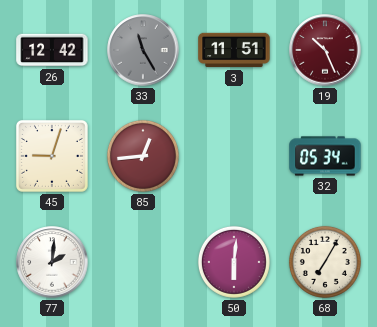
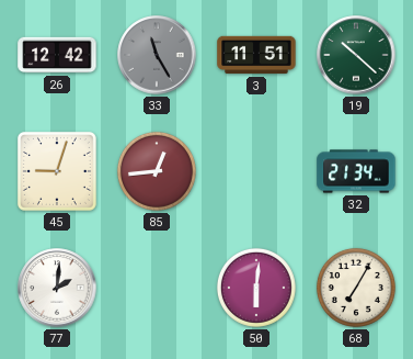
19: 10:26 -> 10:22 (356, 55)
19 dial: burgundy -> green (356, 55)
32: 05:34 -> 21:34 (356, 171)
